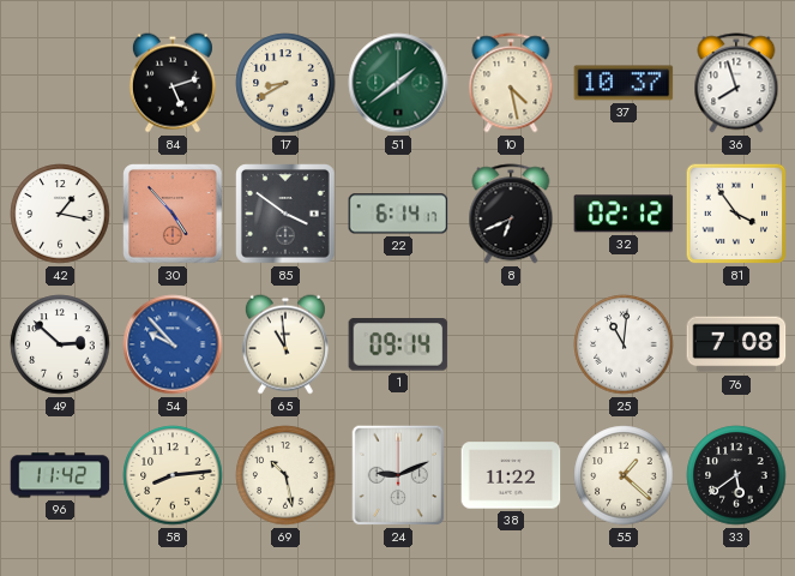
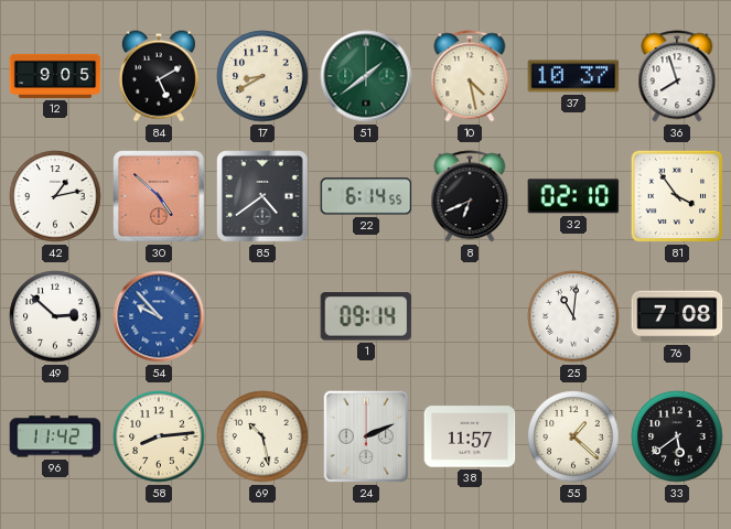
12: none -> 9:05 (55, 76)
84: 5:12 -> 5:10 (159, 76)
42: 1:17 -> 1:13 (55, 196)
30: 4:53 -> 4:52 (159, 196)
85: 3:51 -> 4:39 (262, 196)
22: 6:14:17 -> 6:14:55 (366, 196)
32: 02:12 -> 02:10 (573, 196)
65: 10:59 -> none (285, 344)
24: 9:11 -> 2:11 (366, 436)
38: 11:22 -> 11:57 (470, 436)
